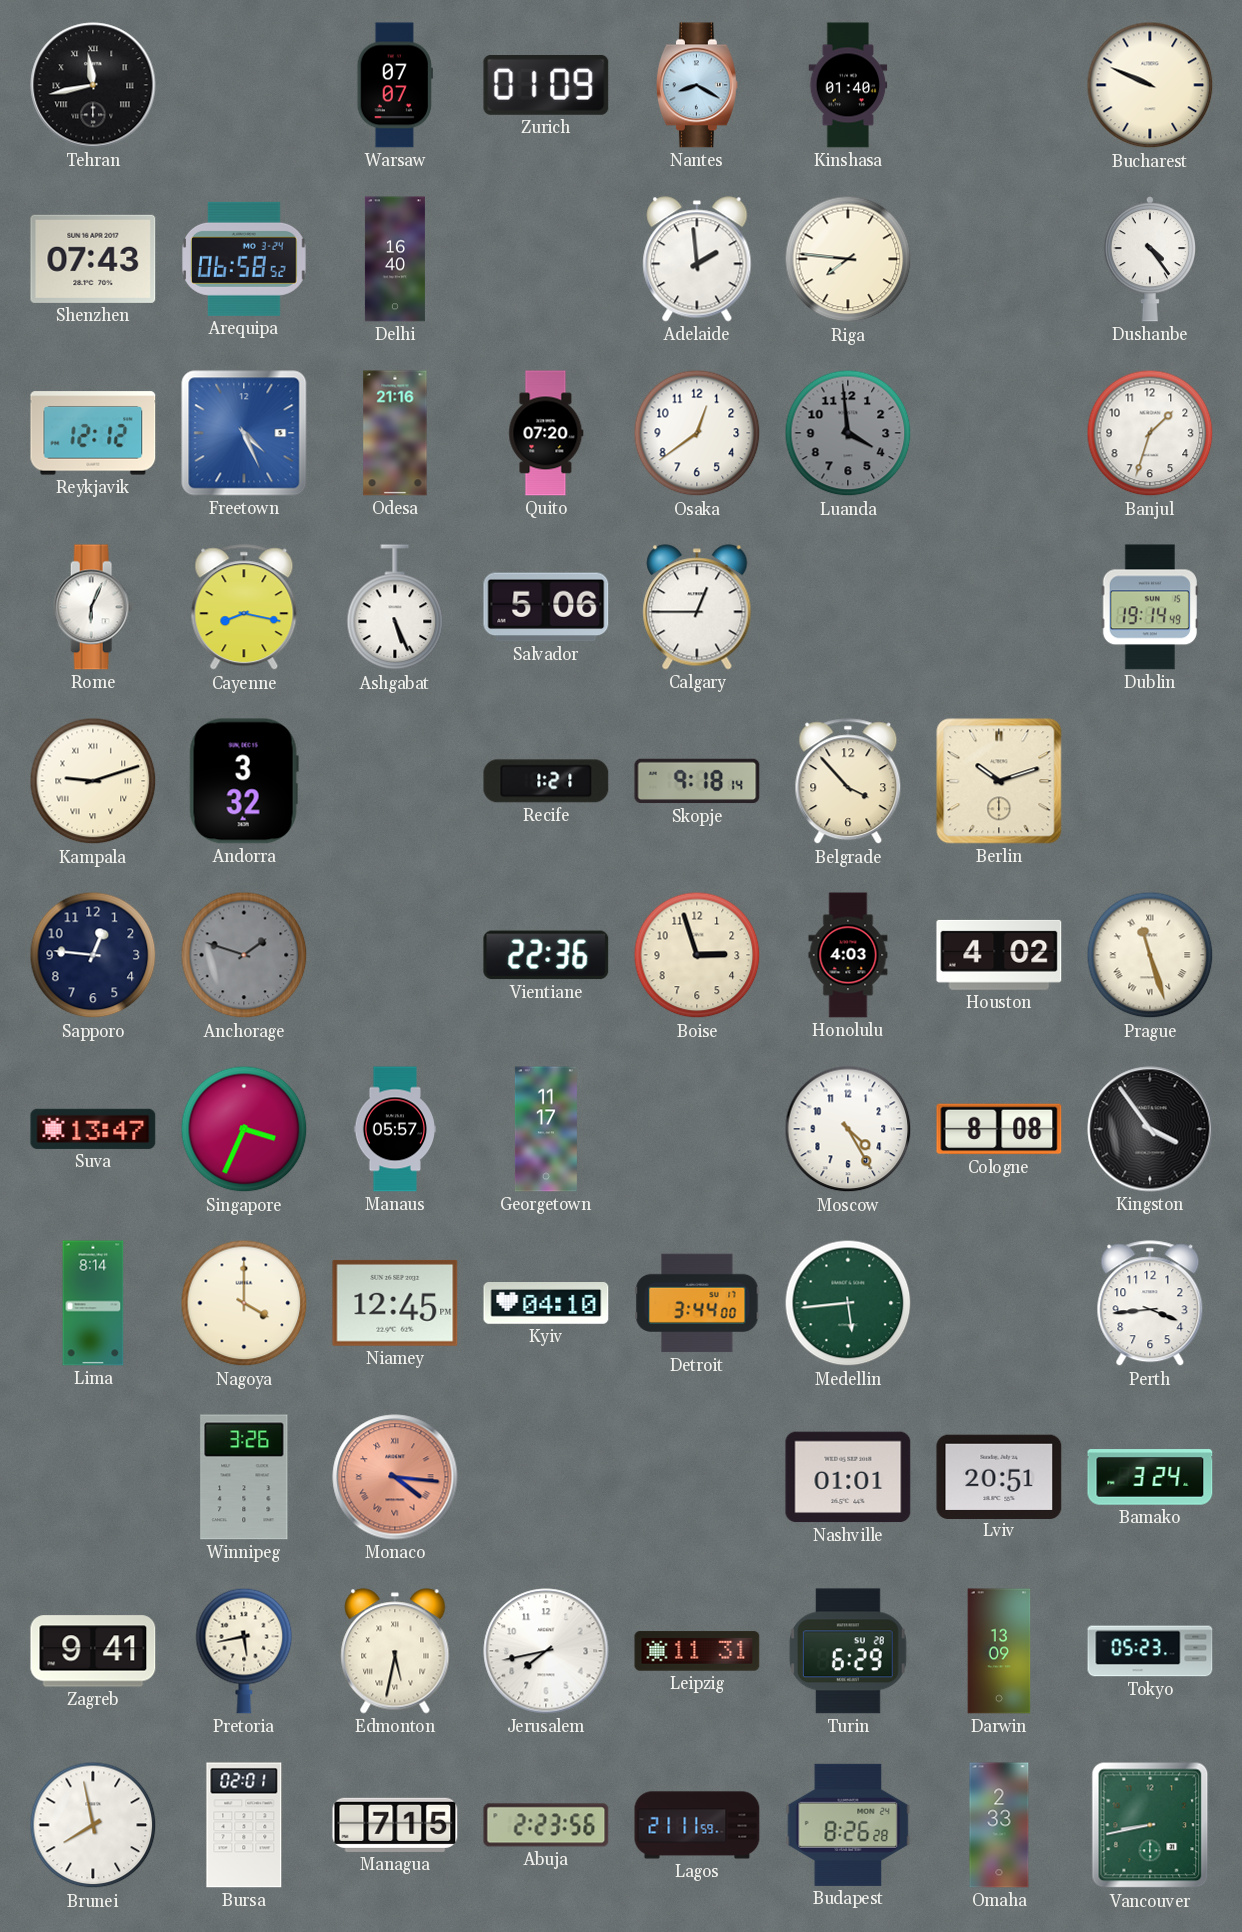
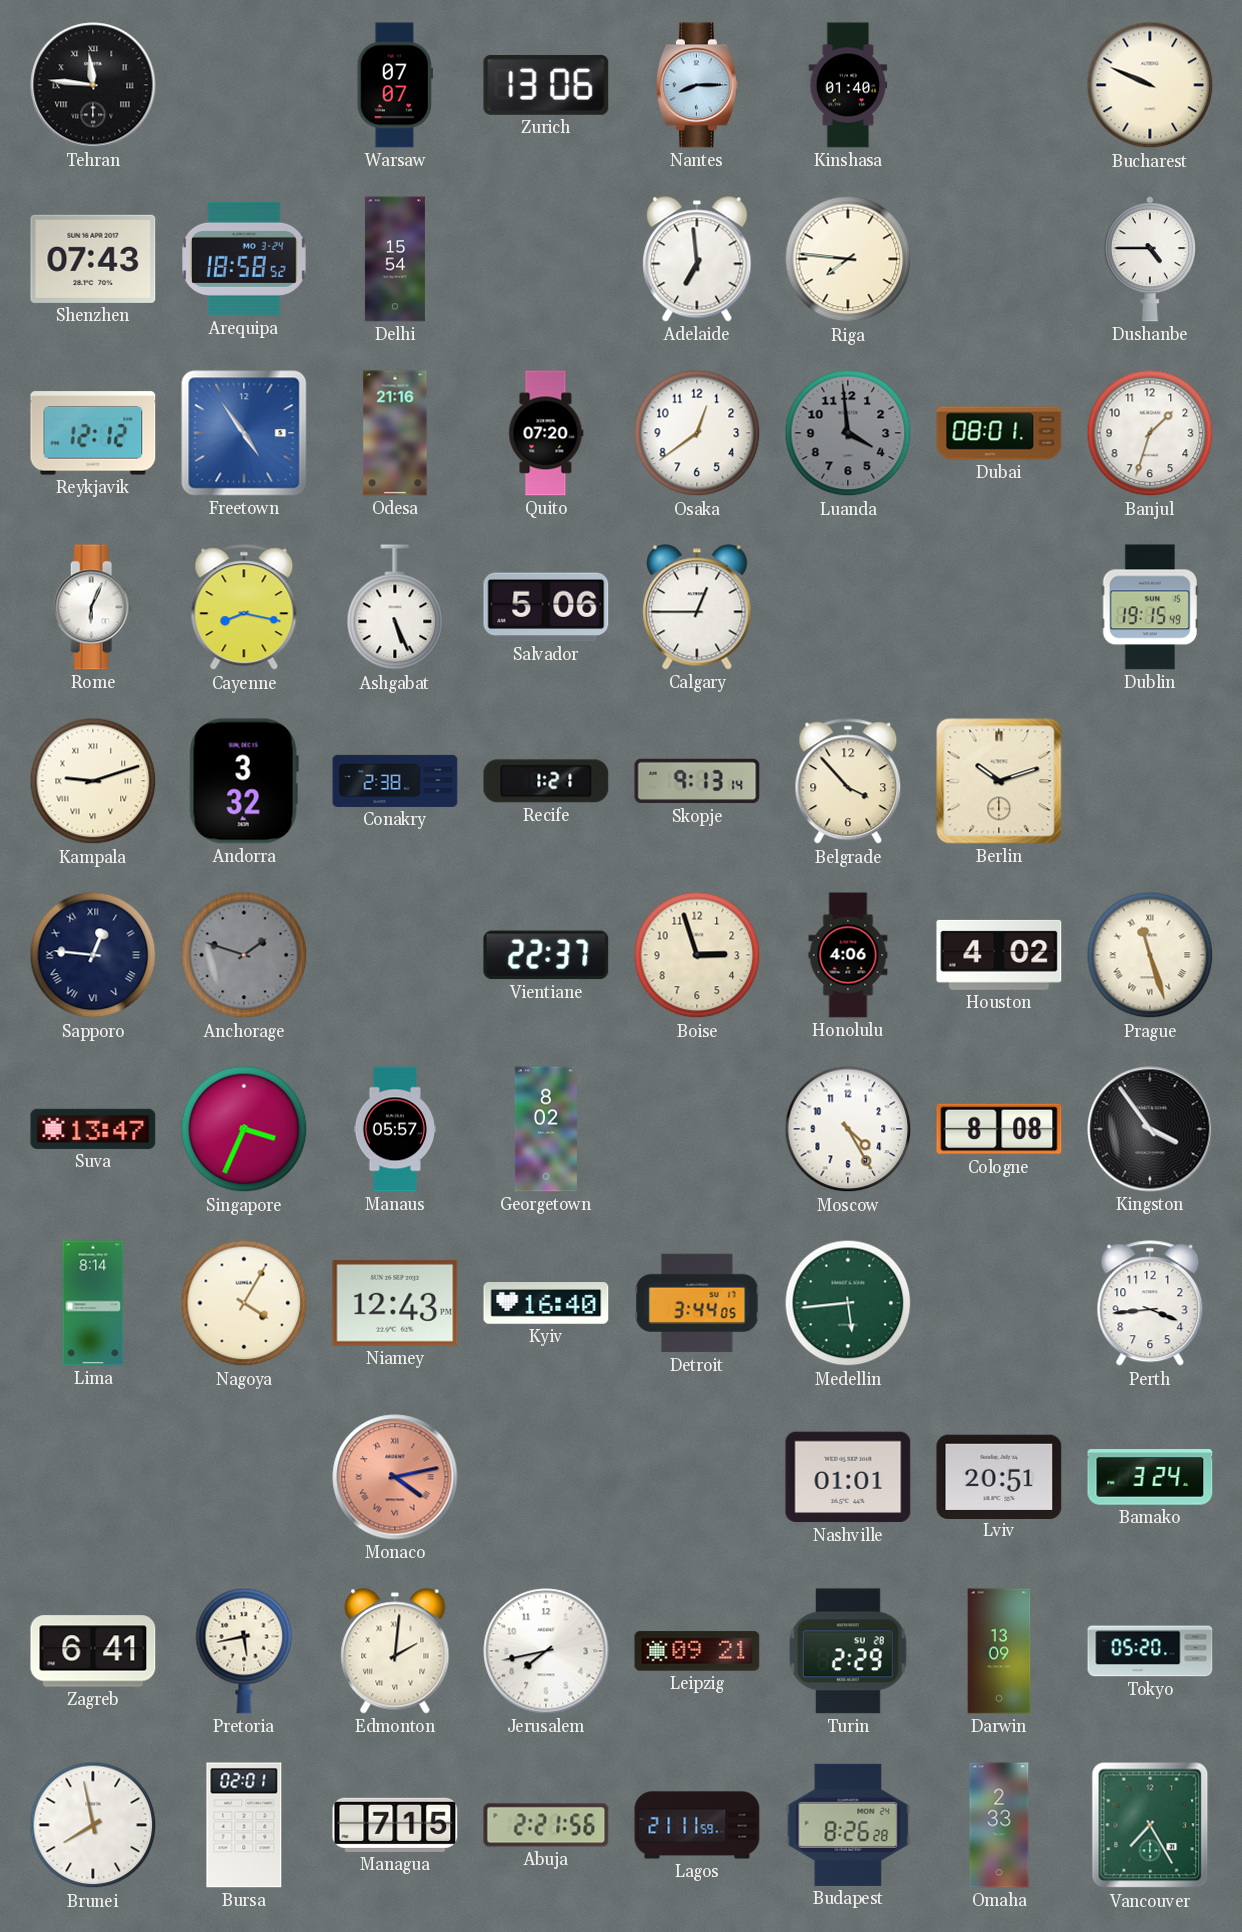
Tehran: 11:43 -> 11:46 (93, 85)
Zurich: 01:09 -> 13:06 (546, 85)
Nantes: 8:20 -> 8:15 (697, 85)
Arequipa: 06:58 -> 18:58 (245, 259)
Delhi: 16:40 -> 15:54 (395, 259)
Adelaide: 1:59 -> 6:59 (697, 259)
Dushanbe: 4:24 -> 4:45 (1150, 260)
Freetown: 4:26 -> 4:54 (244, 433)
Dubai: none -> 08:01 (999, 433)
Dublin: 19:14 -> 19:15 (1150, 607)
Conakry: none -> 2:38 (395, 781)
Skopje: 9:18 -> 9:13 (697, 781)
Sapporo numerals: Arabic -> Roman (93, 955)
Vientiane: 22:36 -> 22:37 (546, 955)
Honolulu: 4:03 -> 4:06 (848, 955)
Georgetown: 11:17 -> 8:02 (546, 1129)
Nagoya: 4:00 -> 4:05 (244, 1303)
Niamey: 12:45 -> 12:43 (395, 1303)
Kyiv: 04:10 -> 16:40 (546, 1304)
Detroit: 3:44:00 -> 3:44:05 (697, 1303)
Winnipeg: 3:26 -> none (244, 1477)
Monaco: 4:16 -> 4:13 (395, 1477)
Zagreb: 9:41 -> 6:41 (93, 1651)
Edmonton: 5:32 -> 2:01 (395, 1651)
Leipzig: 11:31 -> 09:21 (697, 1651)
Turin: 6:29 -> 2:29 (848, 1651)
Tokyo: 05:23 -> 05:20 (1150, 1651)
Abuja: 2:23 -> 2:21 (546, 1825)
Vancouver: 8:43 -> 7:25 (1150, 1825)
